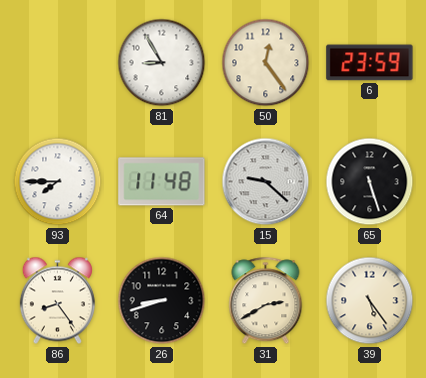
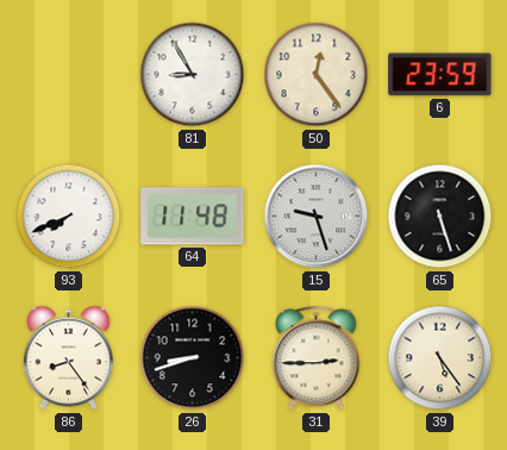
93: 7:45 -> 7:41 (69, 217)
15: 9:22 -> 9:27 (317, 217)
31: 2:40 -> 2:45 (317, 358)
